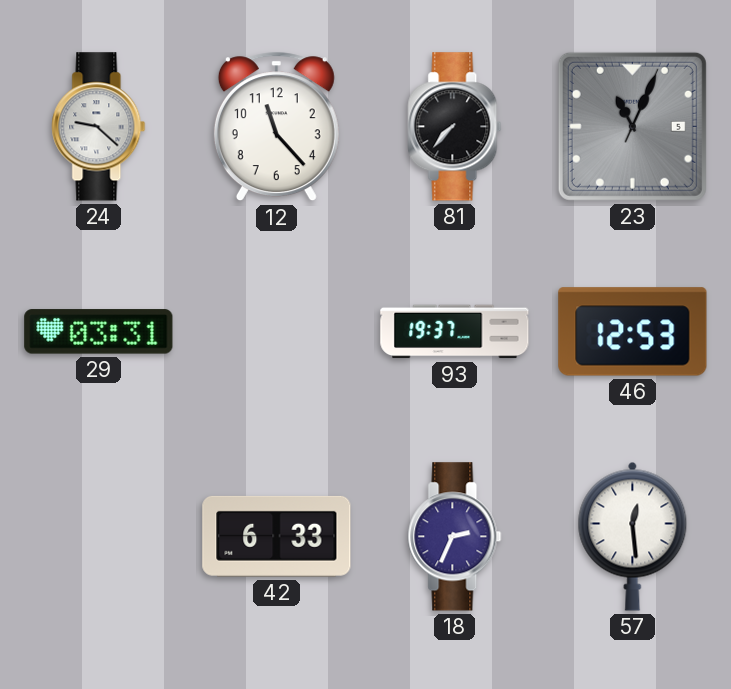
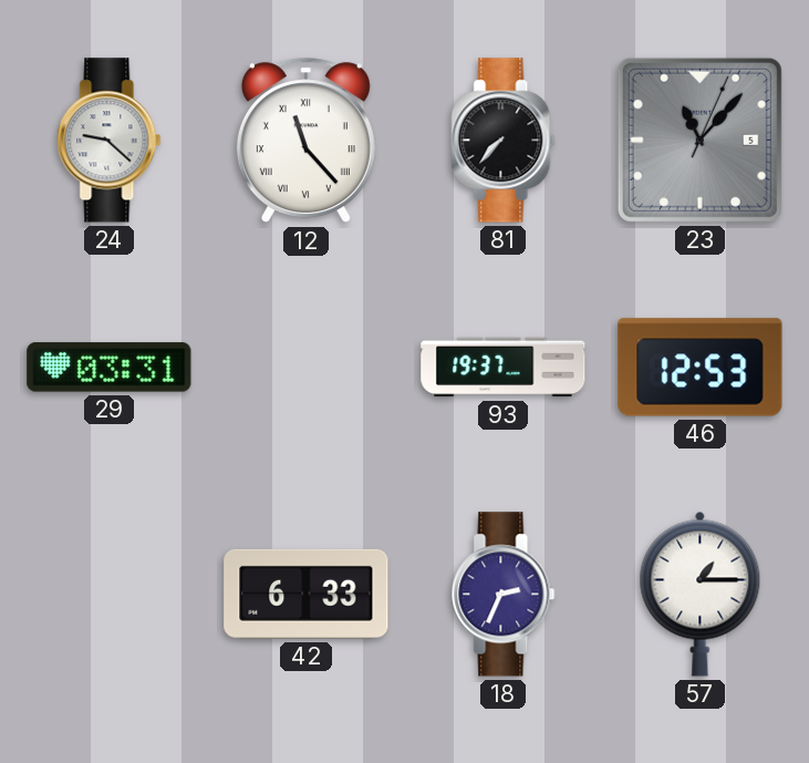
12 numerals: Arabic -> Roman (305, 141)
23: 11:04 -> 11:07 (699, 140)
57: 12:29 -> 1:15 (701, 594)
